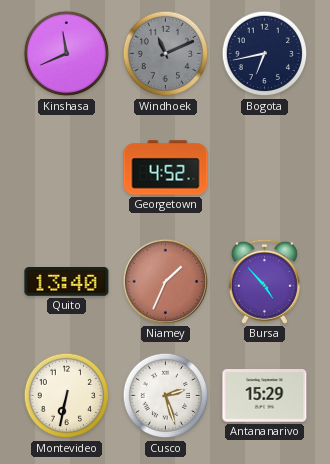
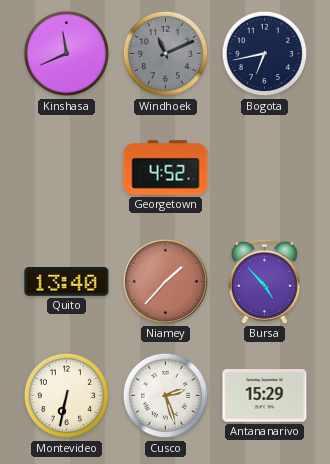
Niamey: 1:34 -> 1:37 (165, 281)
